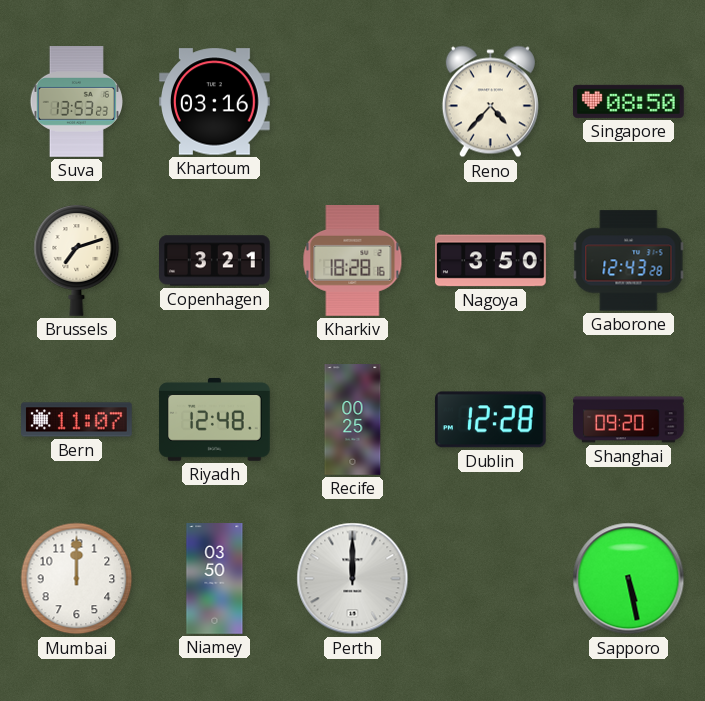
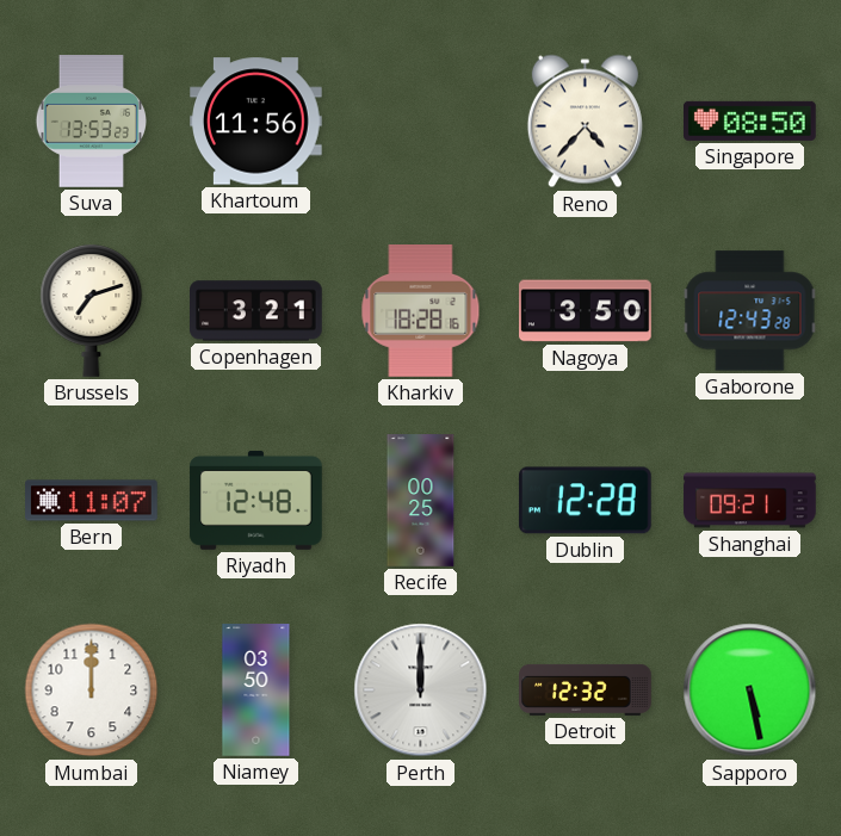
Khartoum: 03:16 -> 11:56 (256, 122)
Shanghai: 09:20 -> 09:21 (750, 501)
Detroit: none -> 12:32 (586, 689)
